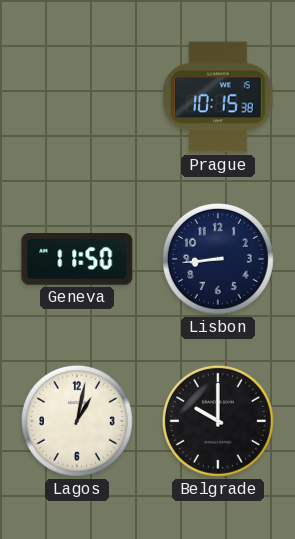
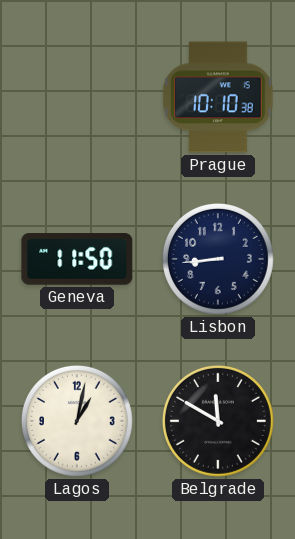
Prague: 10:15 -> 10:10 (218, 97)
Belgrade: 10:00 -> 11:50 (218, 421)
